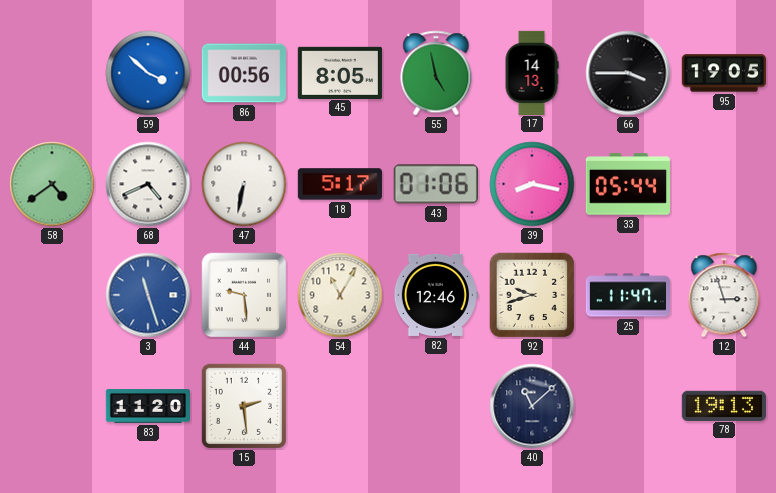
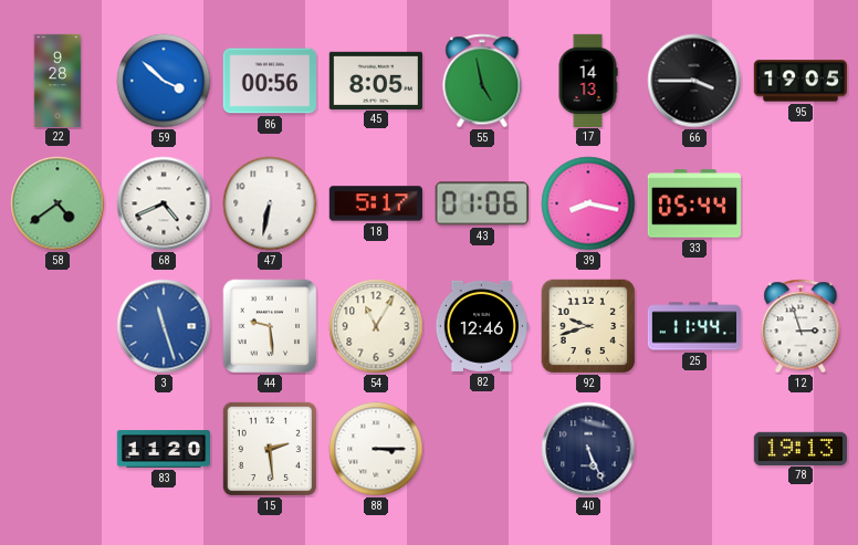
22: none -> 9:28 (57, 80)
25: 11:47 -> 11:44 (693, 326)
88: none -> 3:15 (376, 449)
40: 11:08 -> 5:26 (588, 449)
